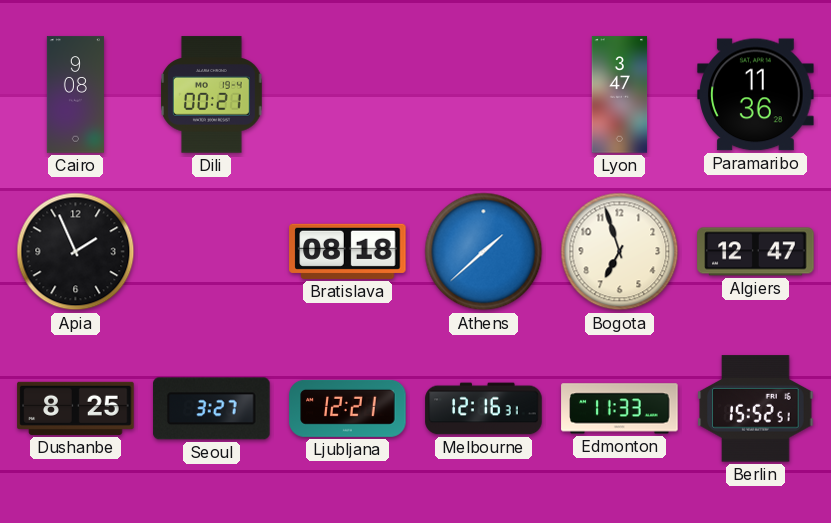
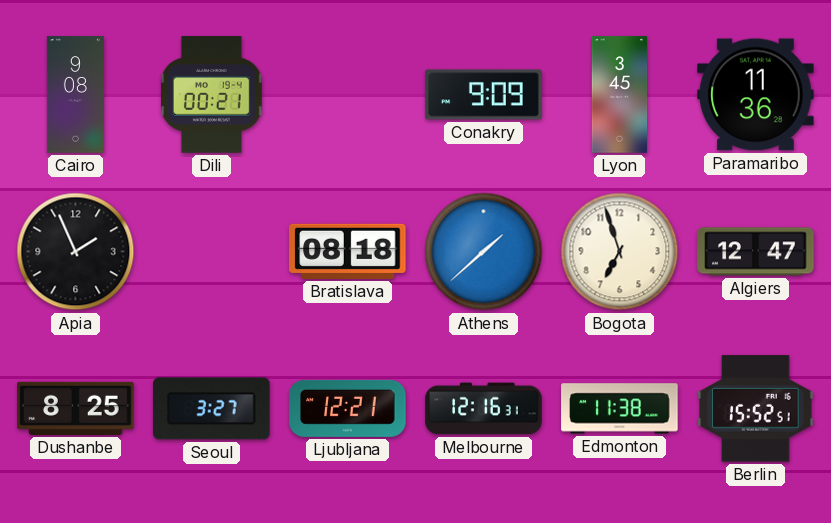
Conakry: none -> 9:09 (484, 95)
Lyon: 3:47 -> 3:45 (620, 95)
Edmonton: 11:33 -> 11:38 (620, 409)
